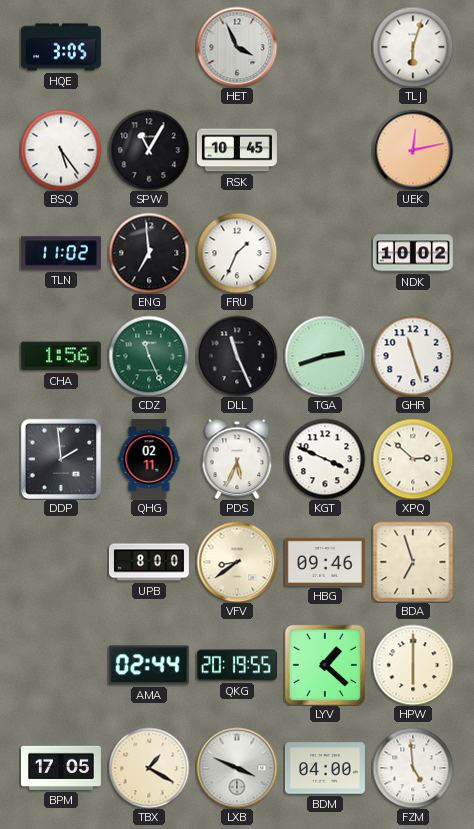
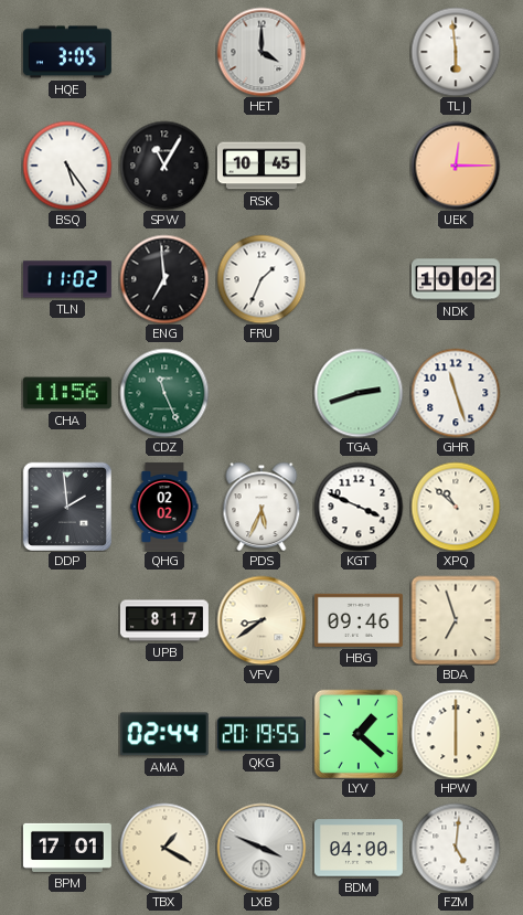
HET: 3:56 -> 4:00 (261, 52)
TLJ: 6:03 -> 5:59 (456, 52)
UEK: 12:13 -> 12:15 (456, 166)
CHA: 1:56 -> 11:56 (67, 393)
DLL: 11:26 -> none (237, 356)
QHG: 02:11 -> 02:02 (164, 507)
XPQ: 2:52 -> 10:52 (456, 507)
UPB: 8:00 -> 8:17 (164, 620)
BPM: 17:05 -> 17:01 (67, 848)
FZM: 4:59 -> 5:01 (456, 848)
